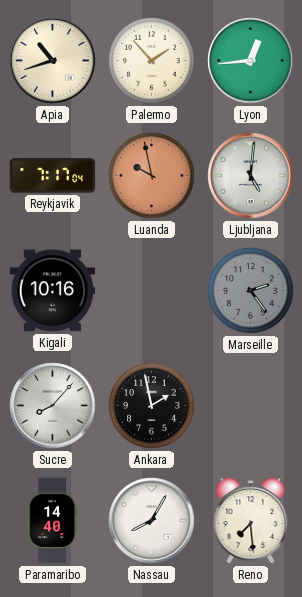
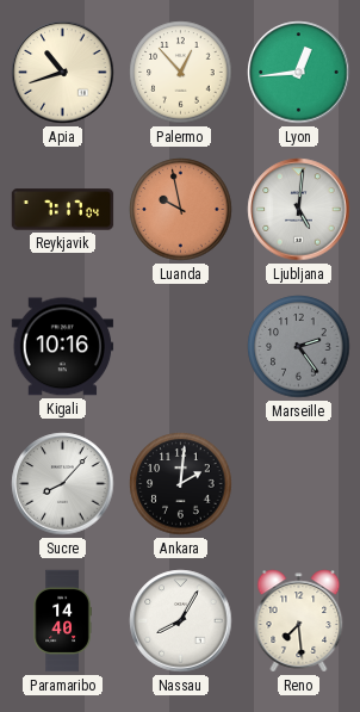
Palermo: 1:53 -> 12:53 (181, 73)
Ankara: 1:58 -> 2:01 (181, 484)
